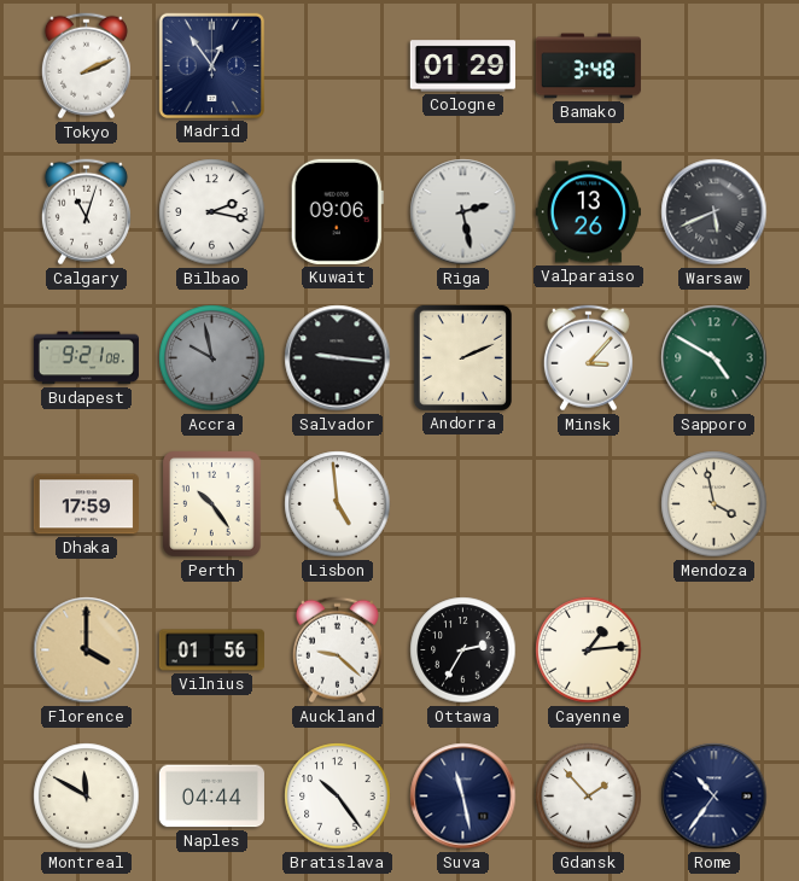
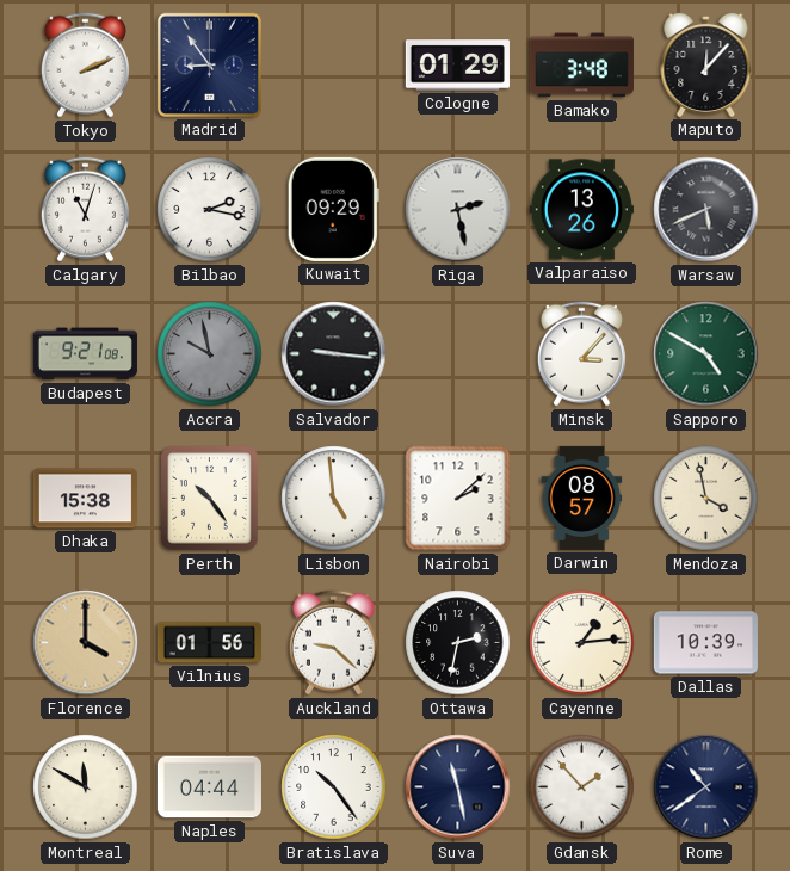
Madrid: 12:54 -> 8:54 (209, 64)
Maputo: none -> 12:07 (706, 64)
Kuwait: 09:06 -> 09:29 (333, 209)
Andorra: 2:11 -> none (462, 357)
Dhaka: 17:59 -> 15:38 (85, 499)
Nairobi: none -> 2:08 (458, 499)
Darwin: none -> 08:57 (582, 498)
Ottawa: 2:35 -> 2:32 (458, 643)
Dallas: none -> 10:39 (705, 643)
Rome: 10:36 -> 10:39 (706, 787)
